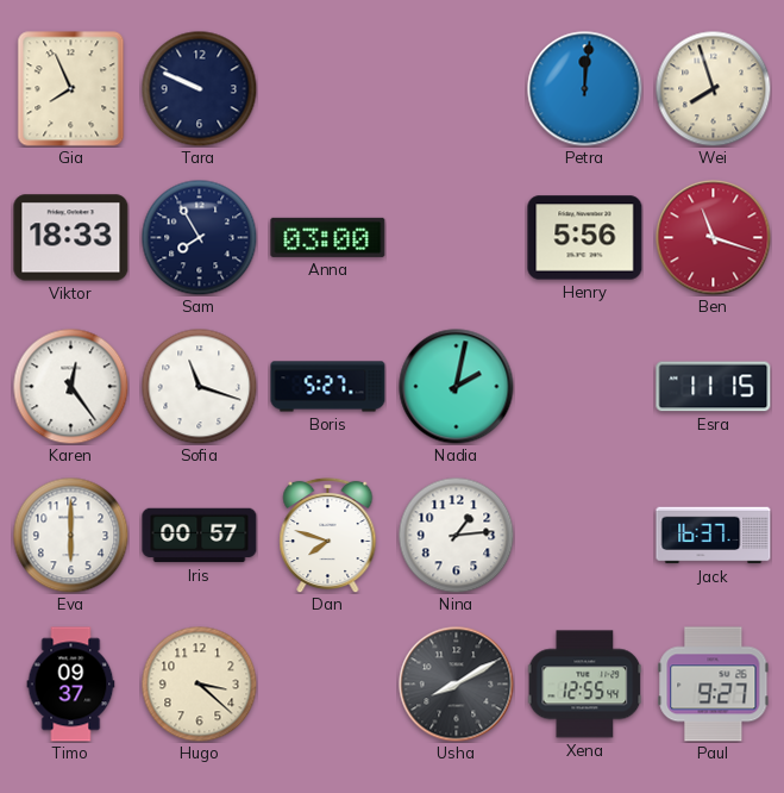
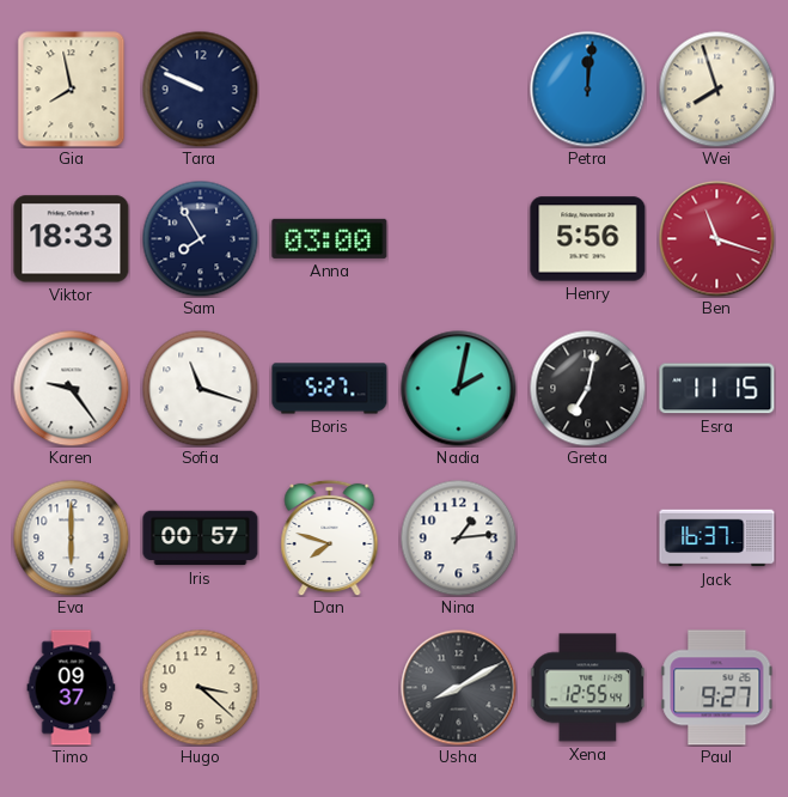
Gia: 7:56 -> 7:58 (72, 90)
Karen: 12:24 -> 9:24 (71, 388)
Greta: none -> 7:02 (587, 388)
